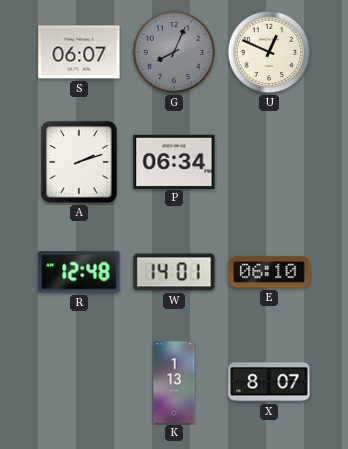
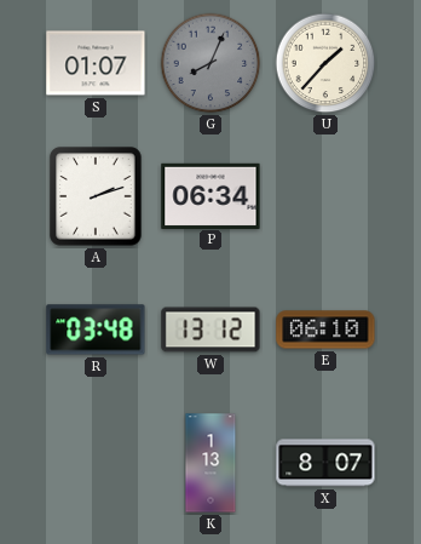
S: 06:07 -> 01:07 (96, 63)
U: 12:49 -> 1:37 (325, 63)
R: 12:48 -> 03:48 (96, 330)
W: 14:01 -> 13:12 (211, 330)
